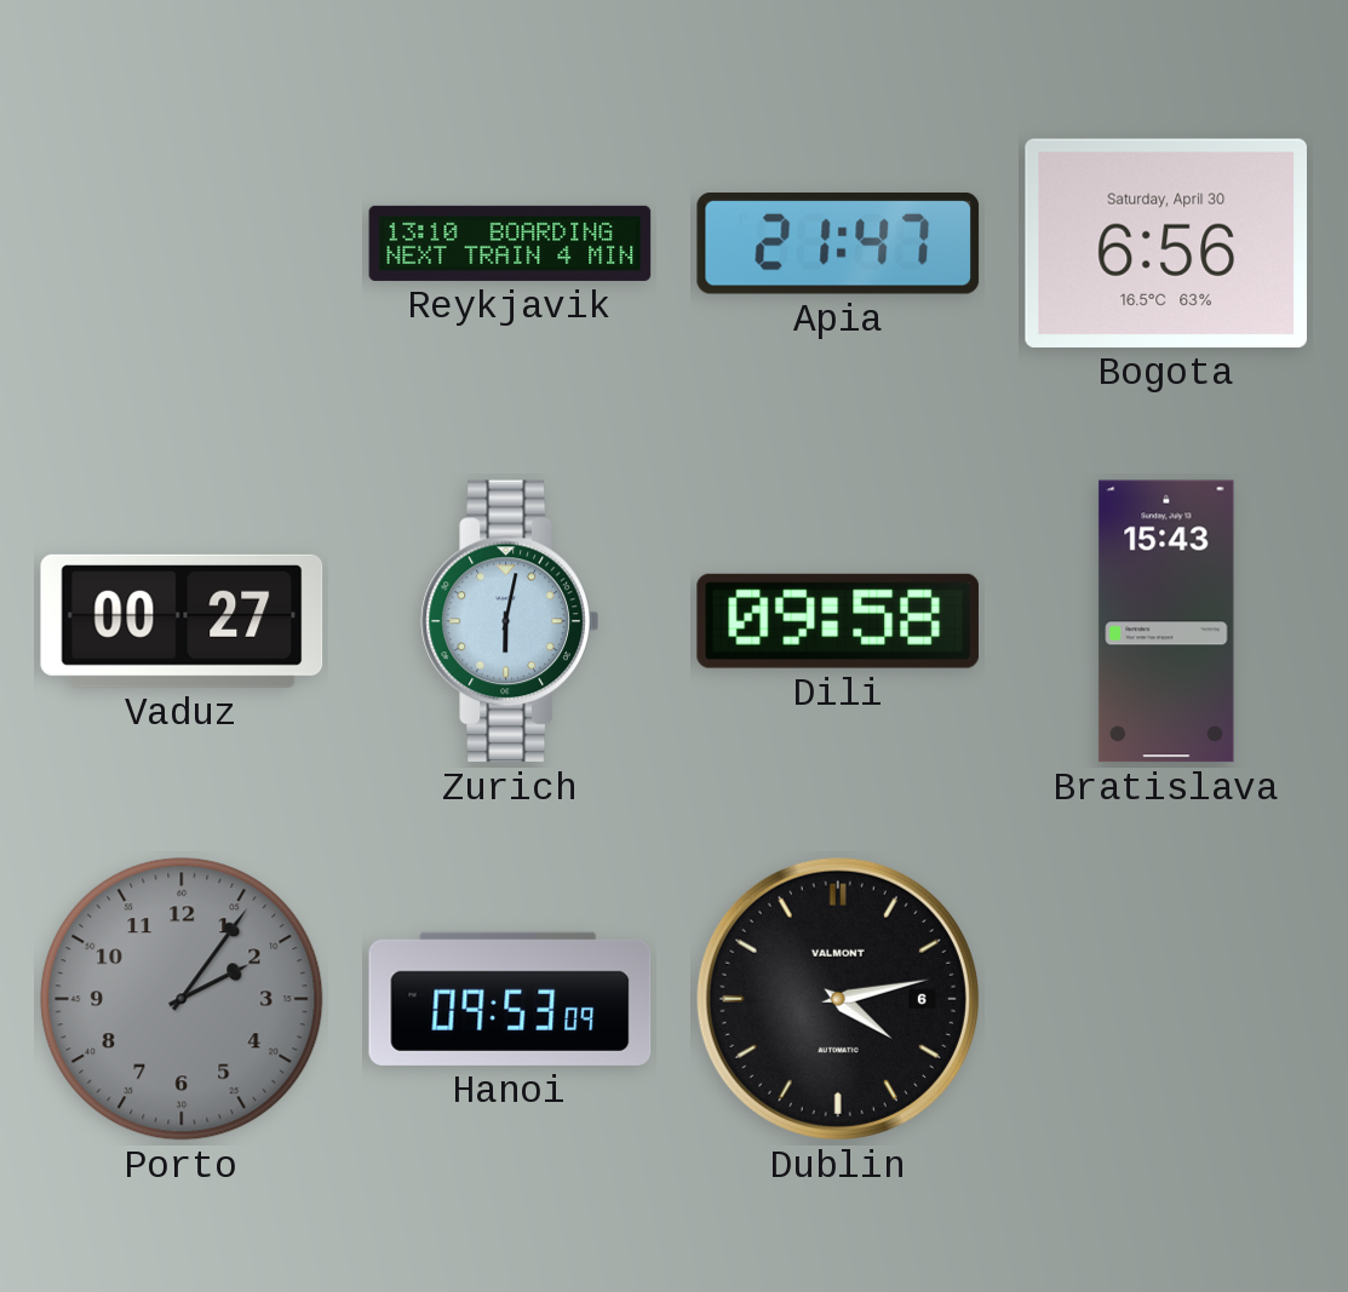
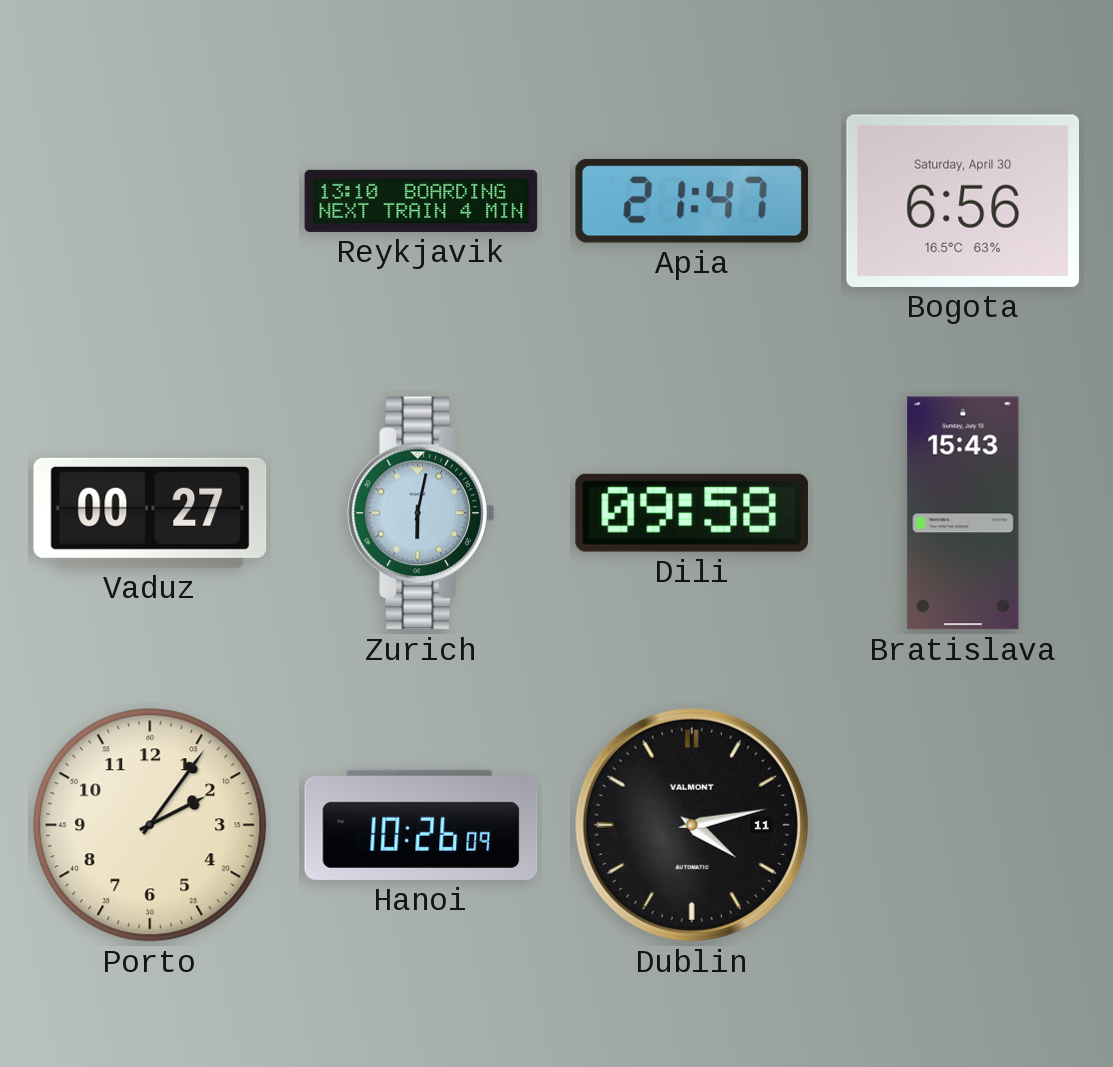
Porto dial: grey -> cream (150, 825)
Hanoi: 09:53 -> 10:26 (421, 825)
Dublin date: 6 -> 11 (692, 825)
